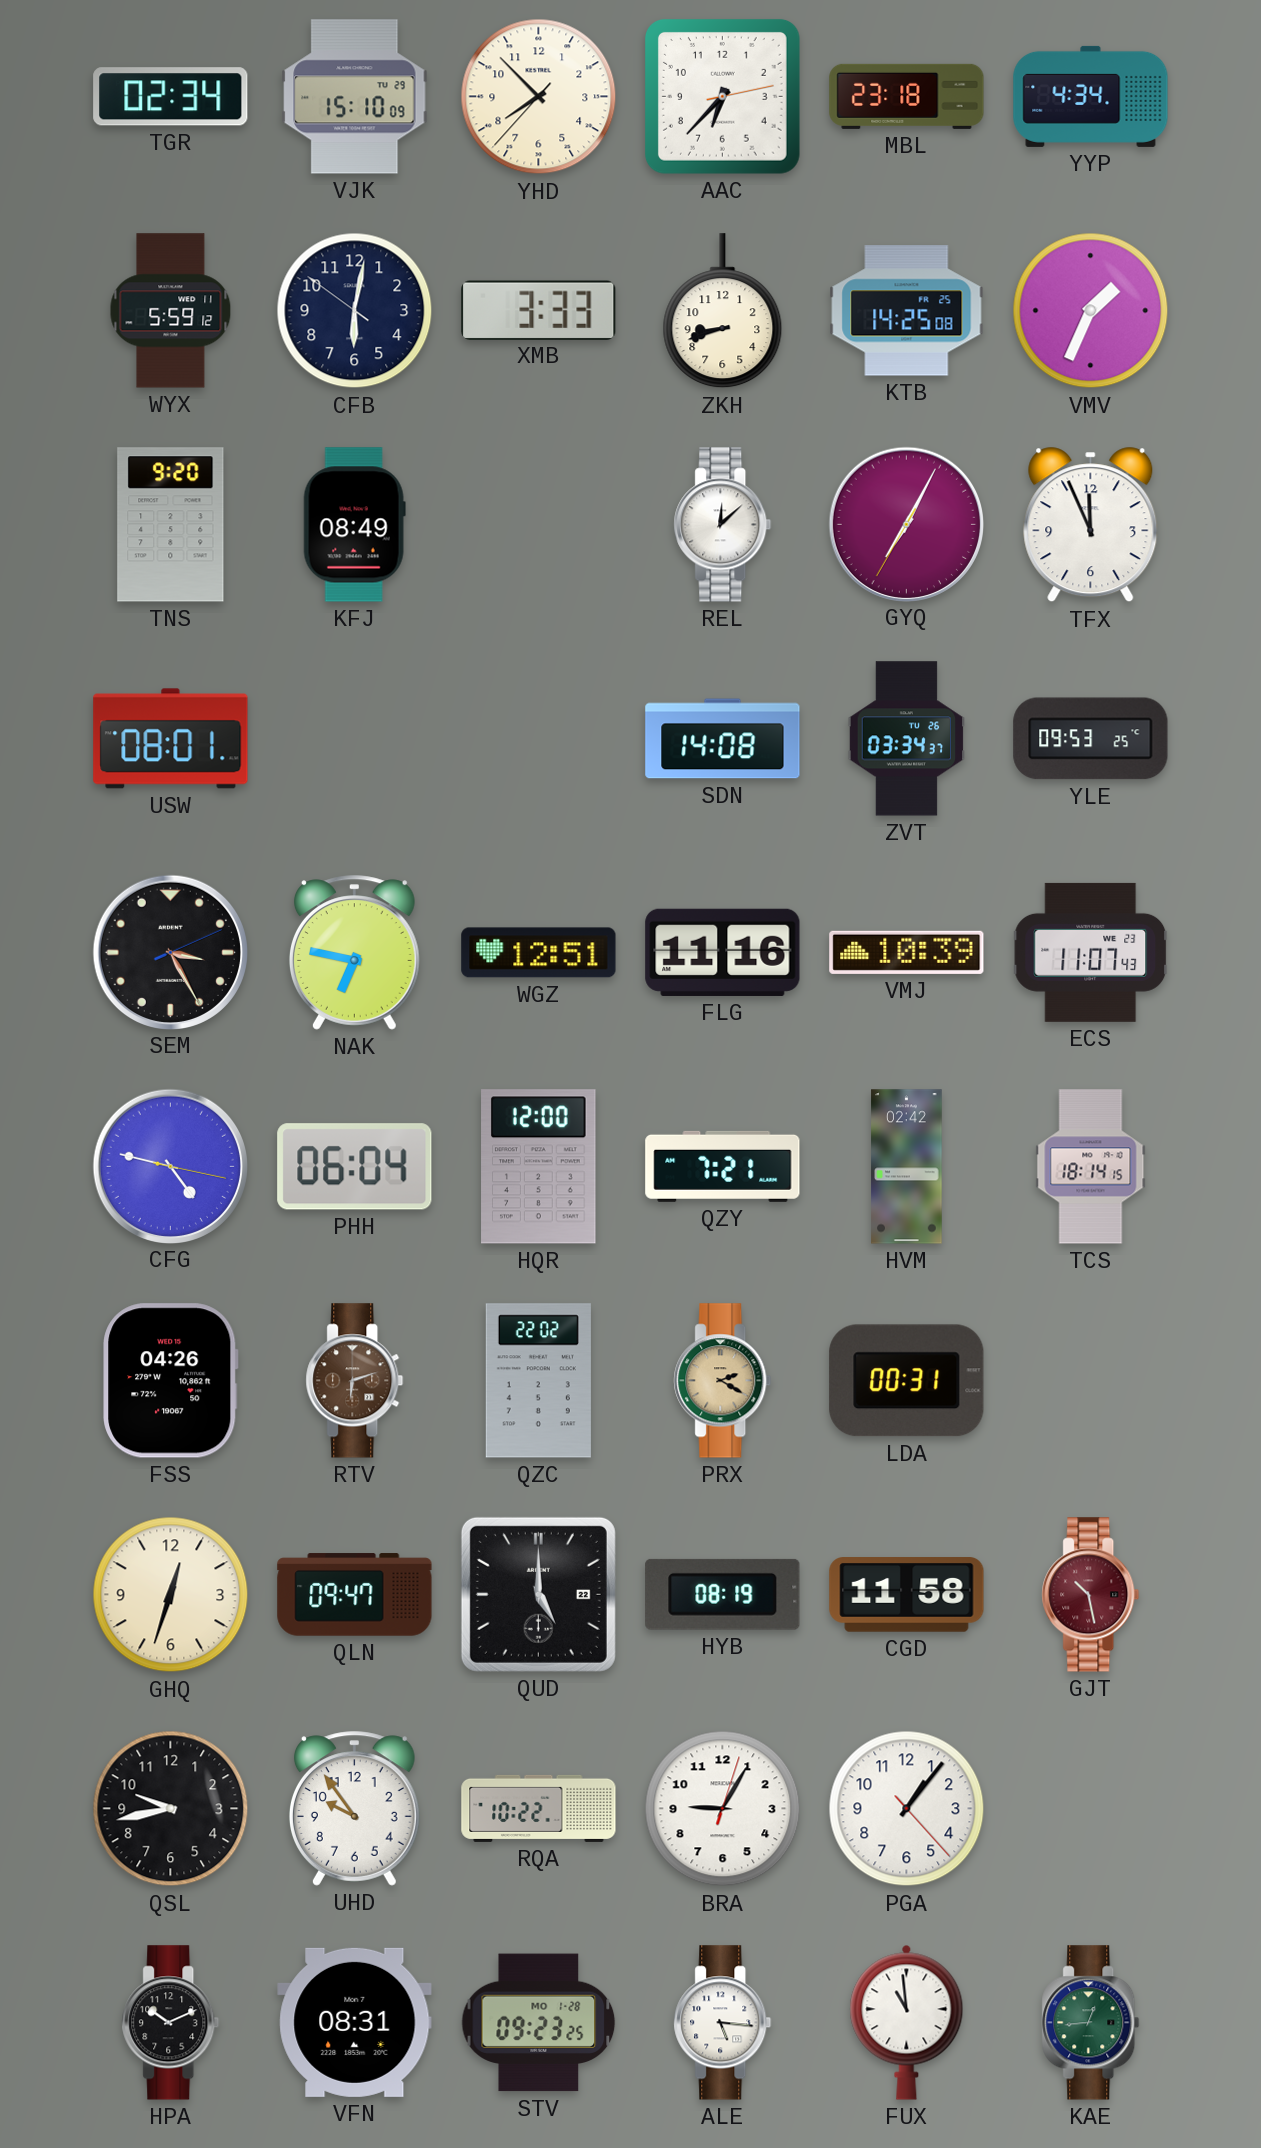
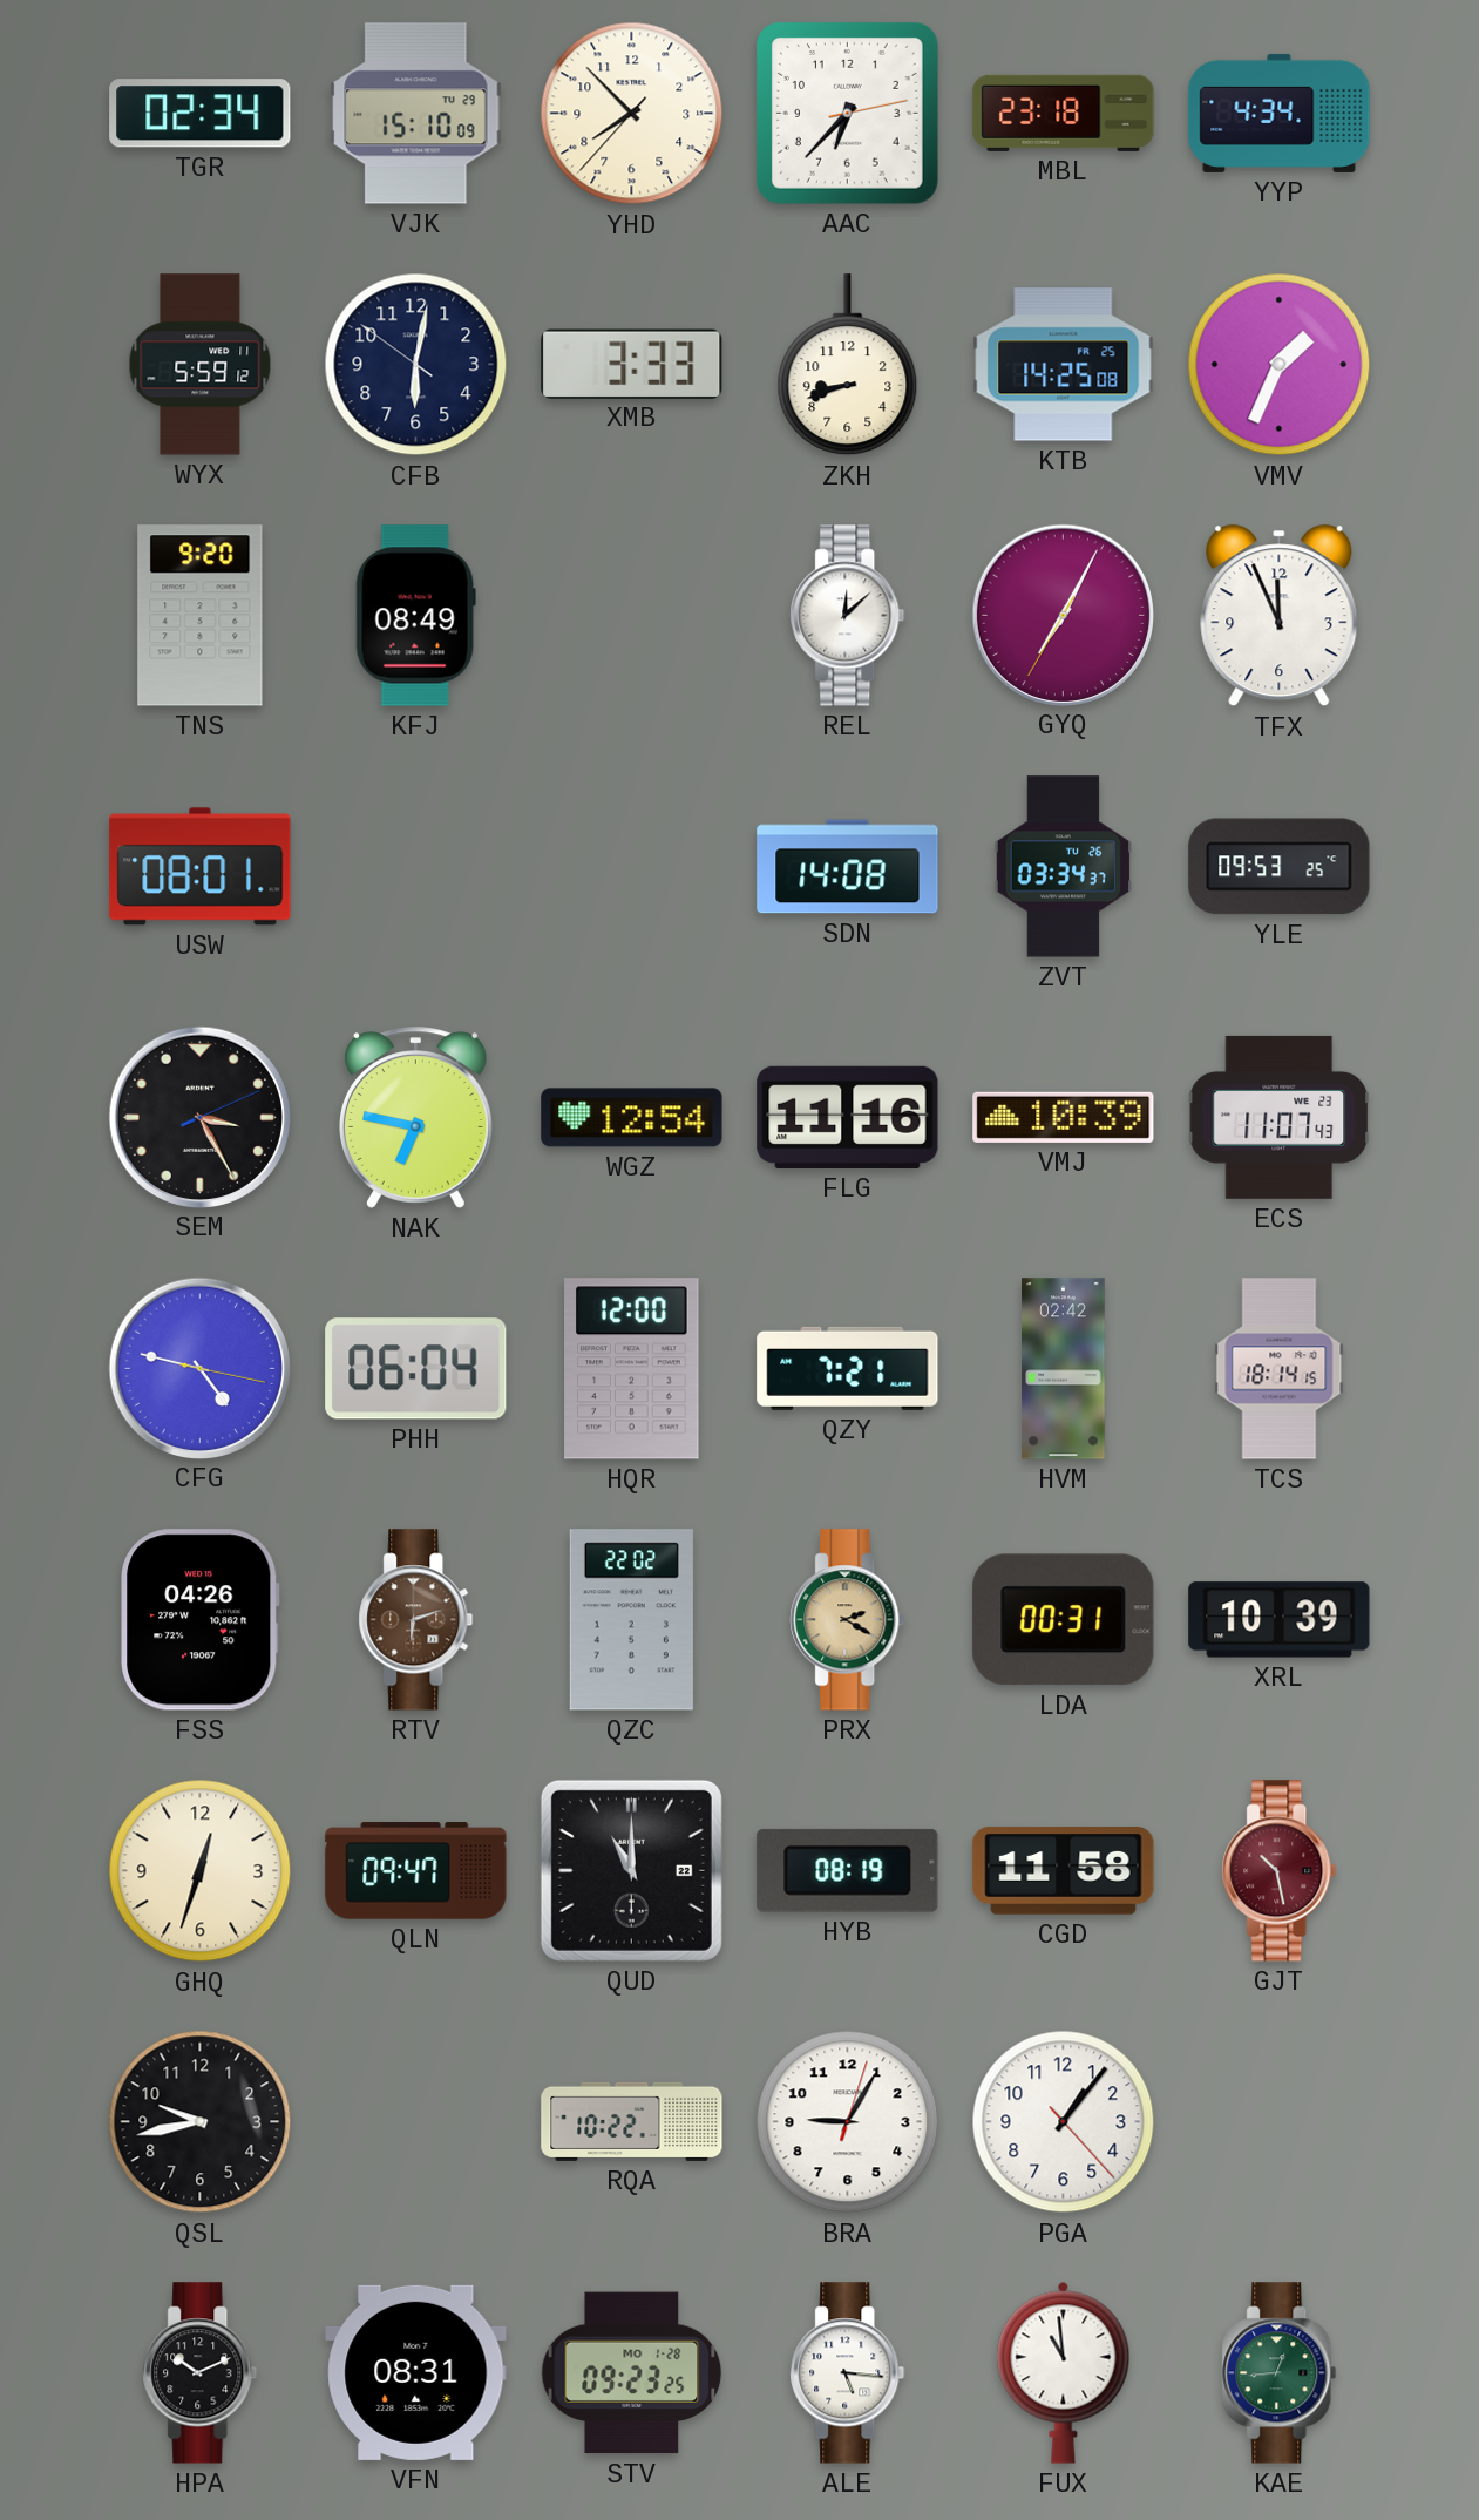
WGZ: 12:51 -> 12:54 (632, 1118)
XRL: none -> 10:39 (1280, 1620)
QUD: 5:00 -> 11:00 (631, 1870)
UHD: 9:54 -> none (354, 1809)
